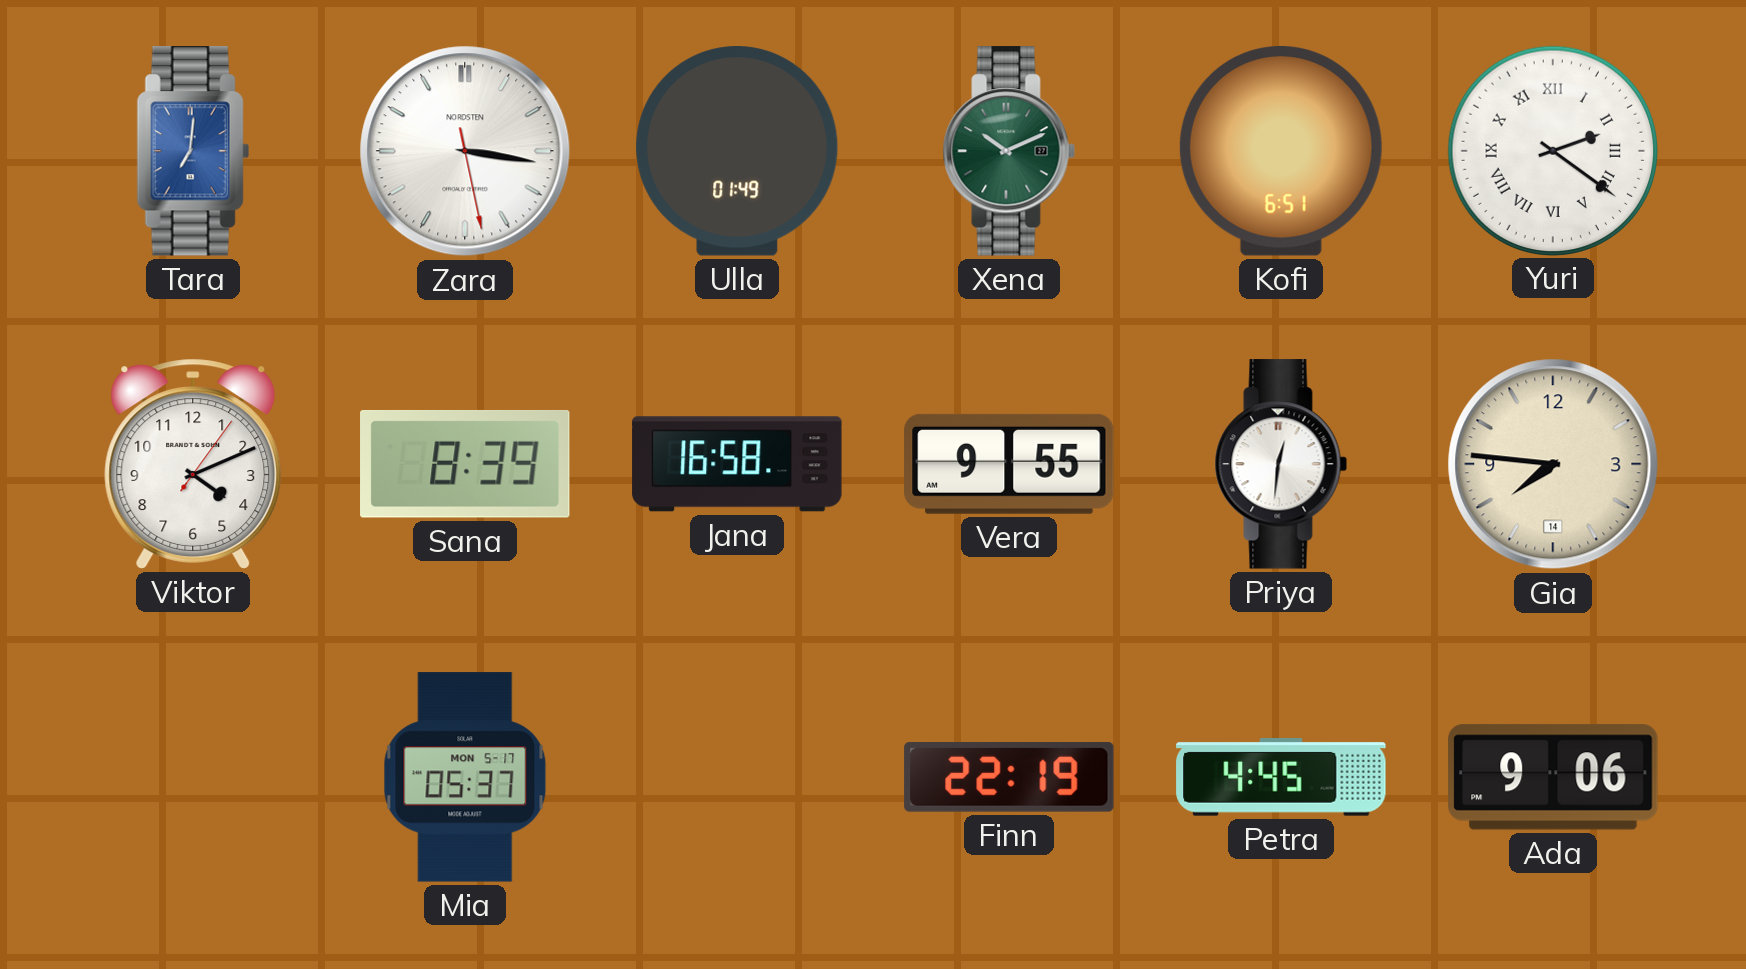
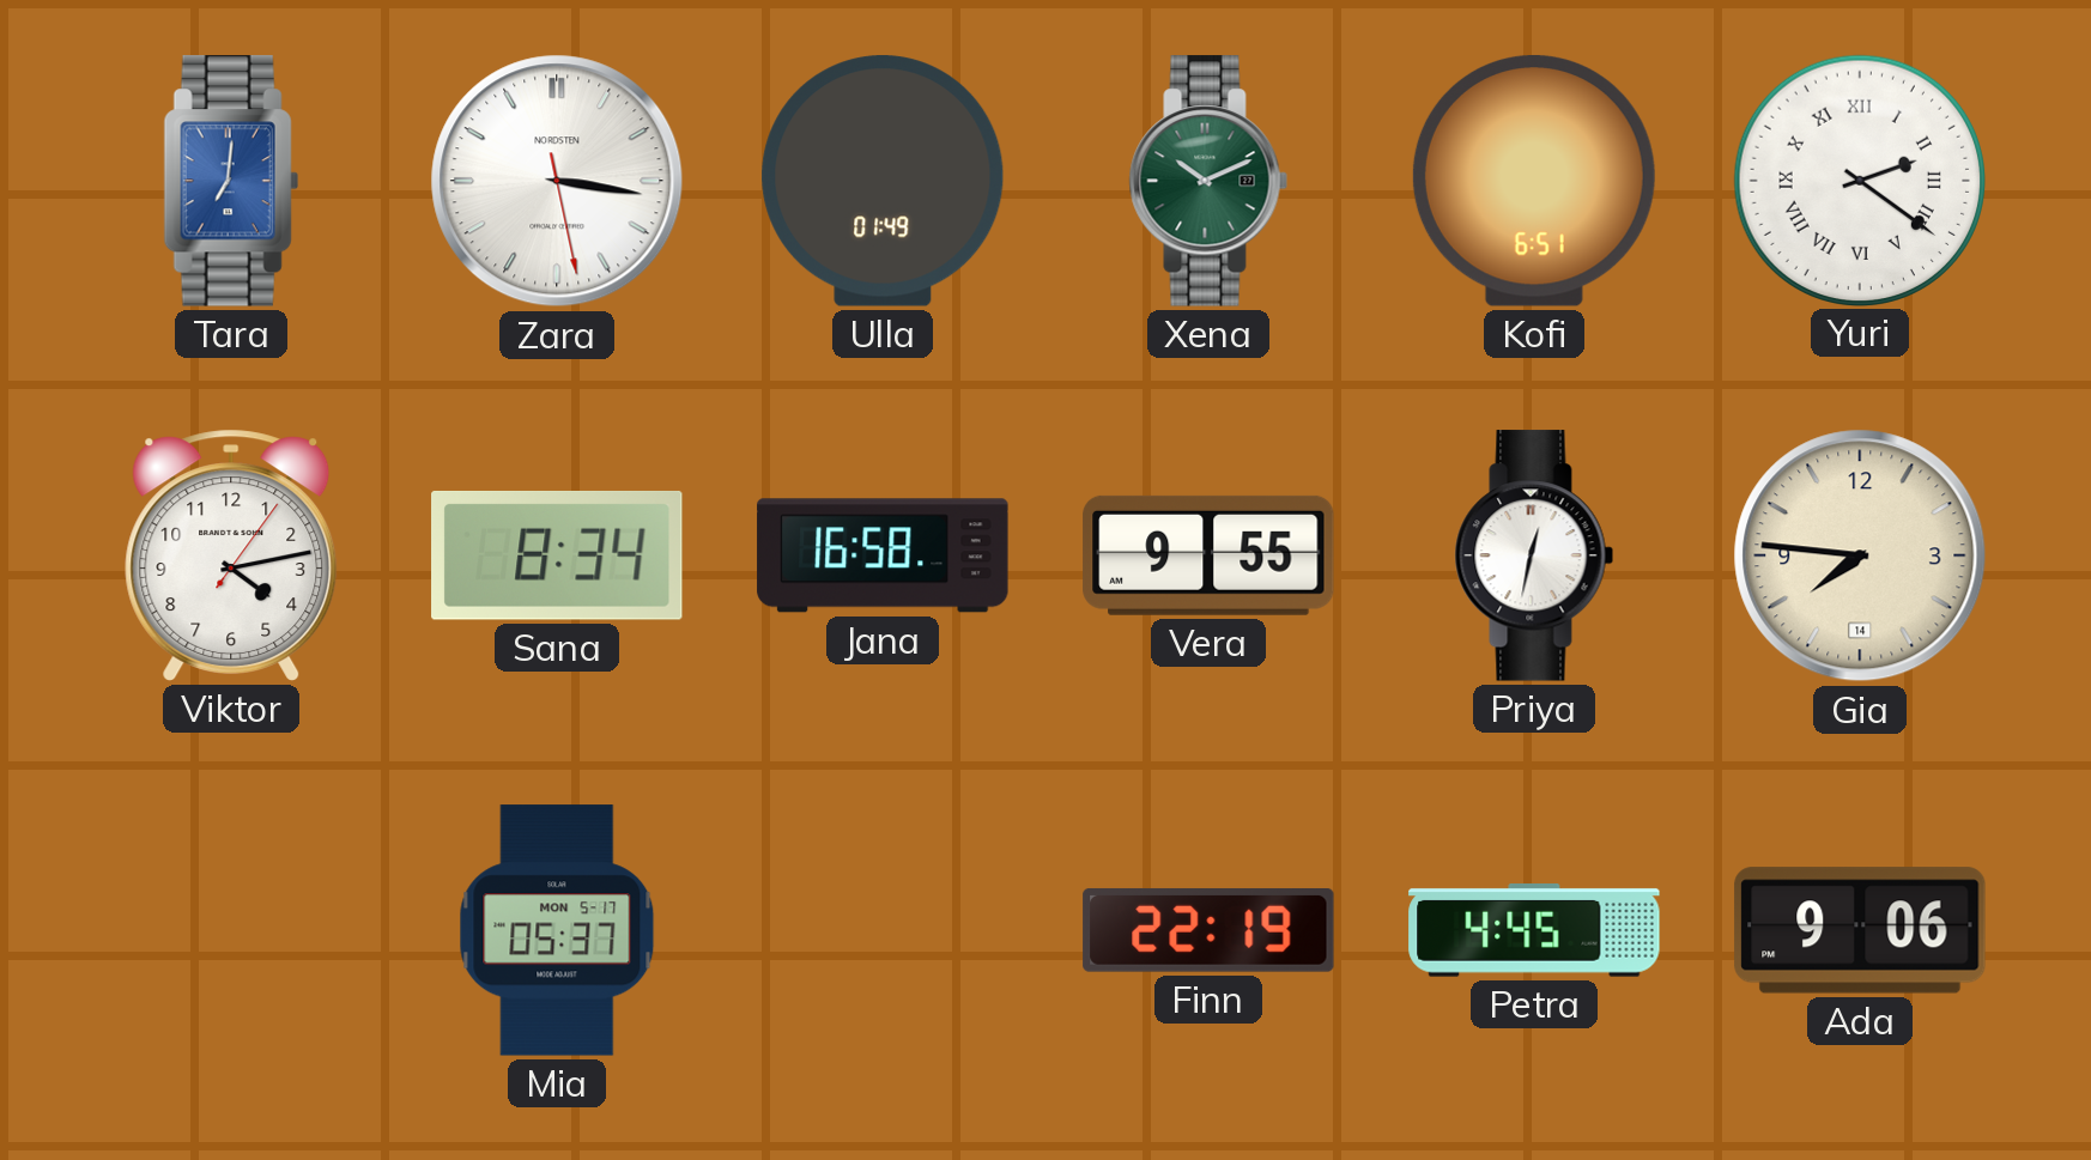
Viktor: 4:11 -> 4:13 (231, 555)
Sana: 8:39 -> 8:34 (557, 555)
Priya: 12:31 -> 12:32 (1534, 555)
